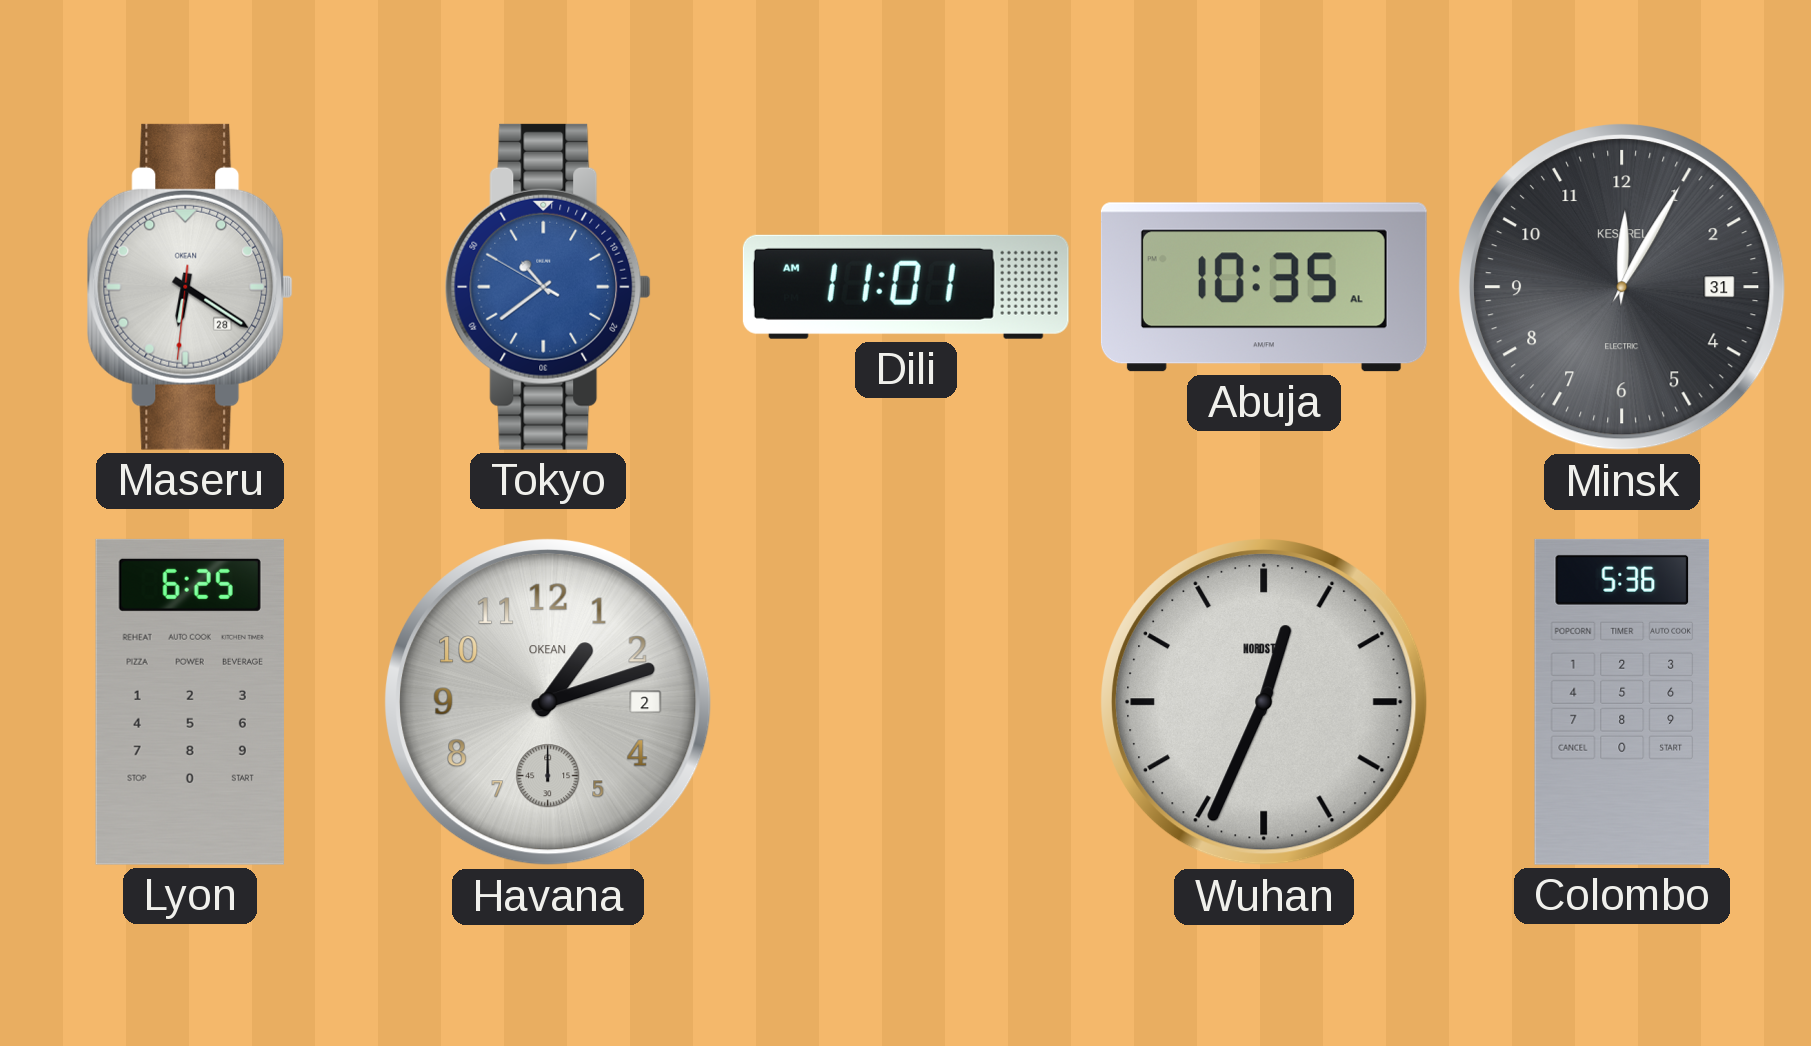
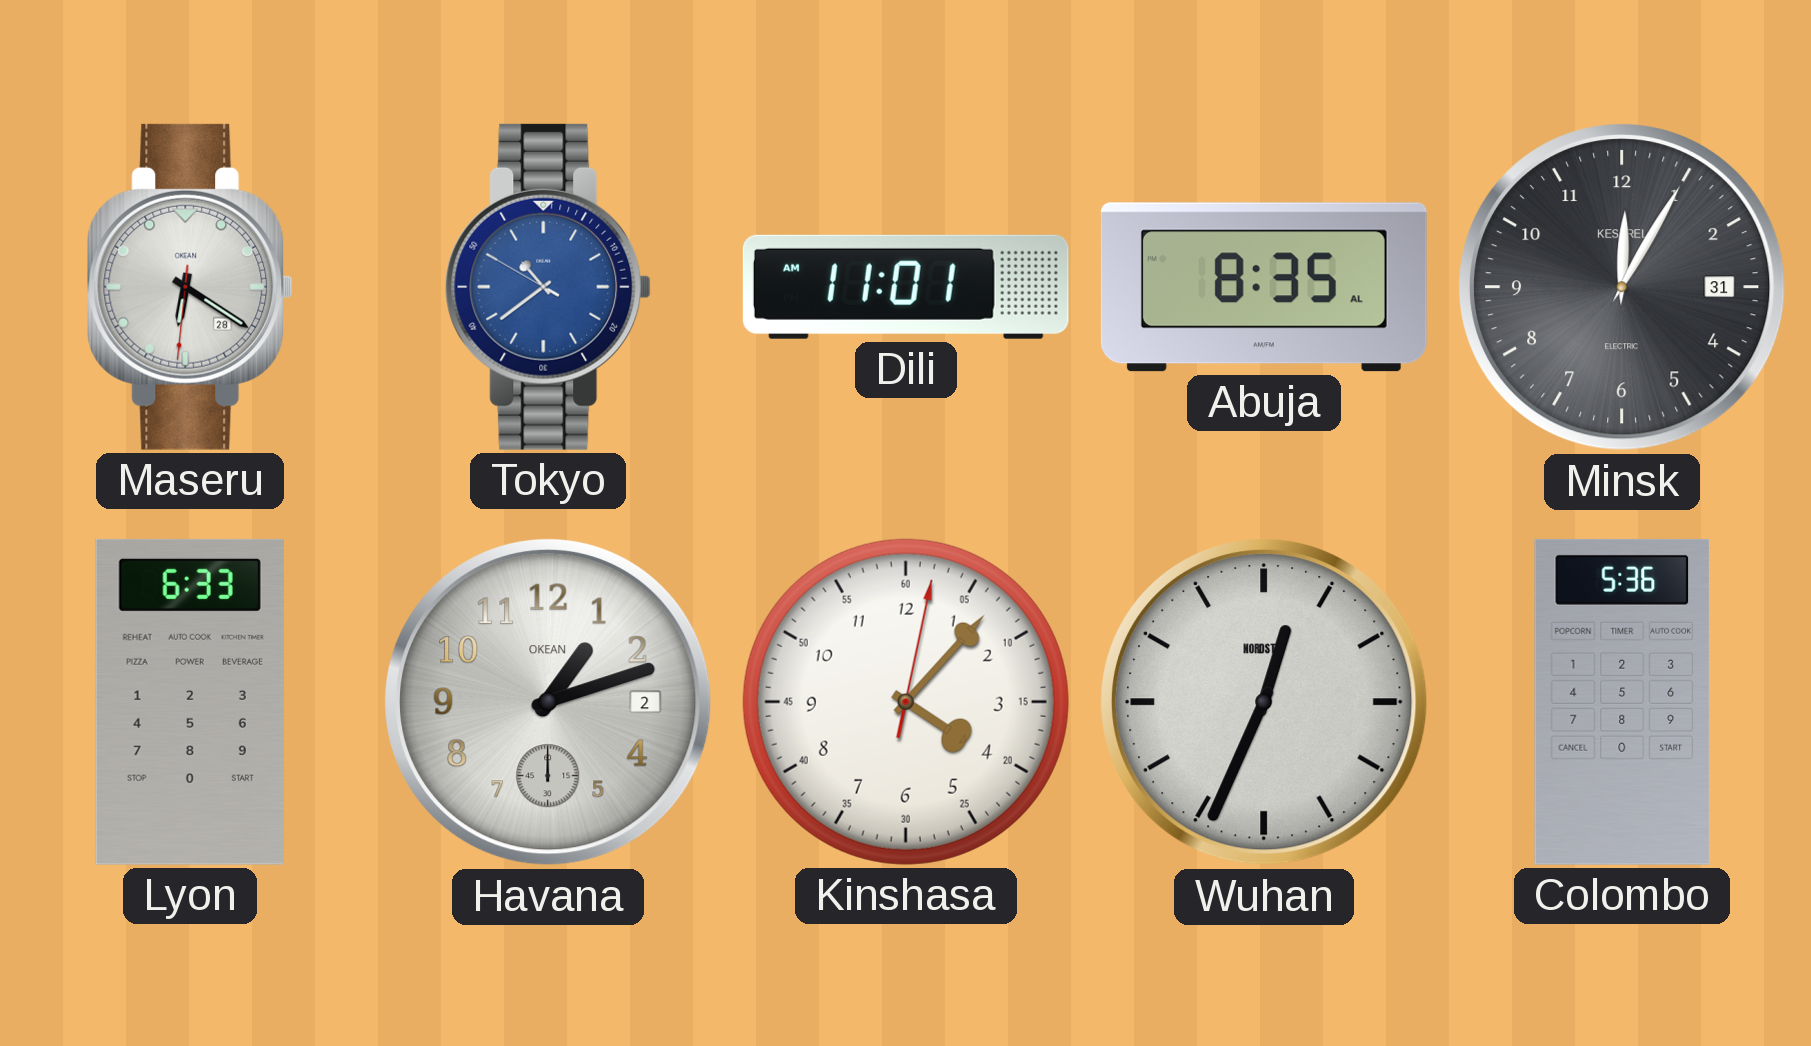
Abuja: 10:35 -> 8:35 (1264, 287)
Lyon: 6:25 -> 6:33 (190, 702)
Kinshasa: none -> 4:07 (906, 702)
